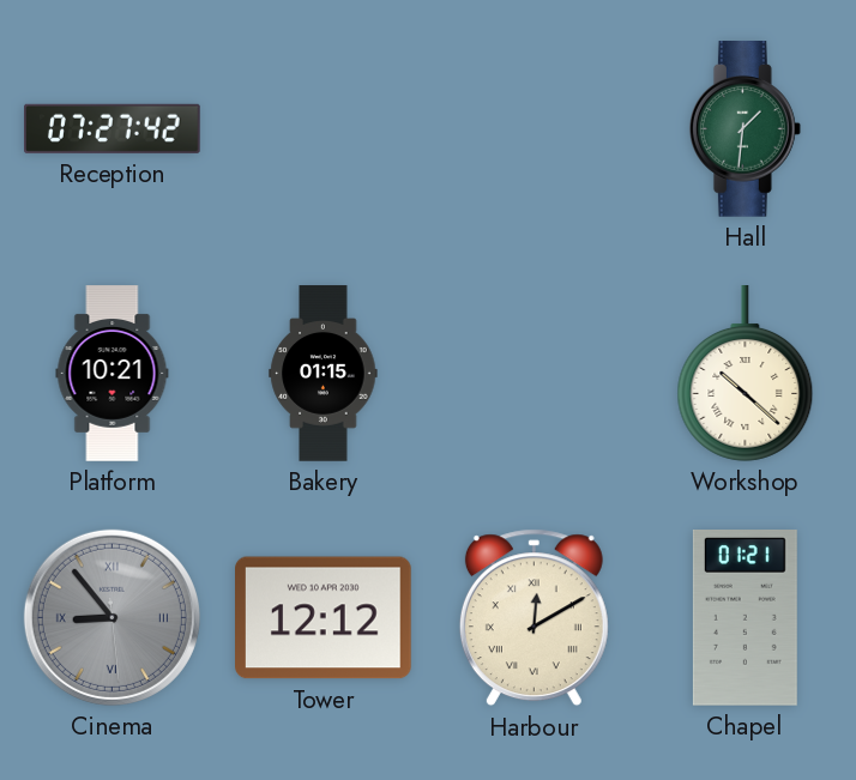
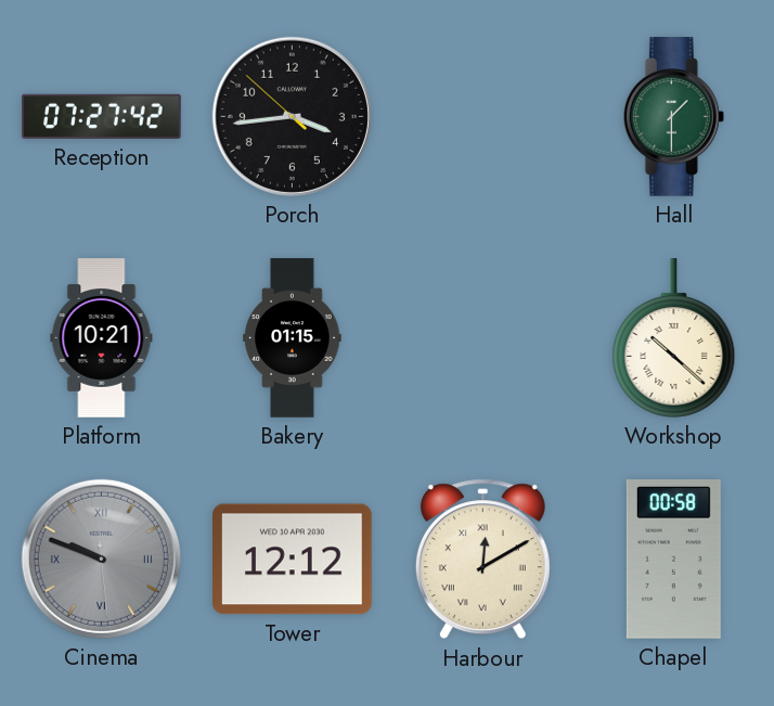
Porch: none -> 3:43 (292, 116)
Hall: 1:31 -> 1:30 (673, 117)
Cinema: 8:53 -> 9:48 (101, 559)
Chapel: 01:21 -> 00:58 (673, 560)
